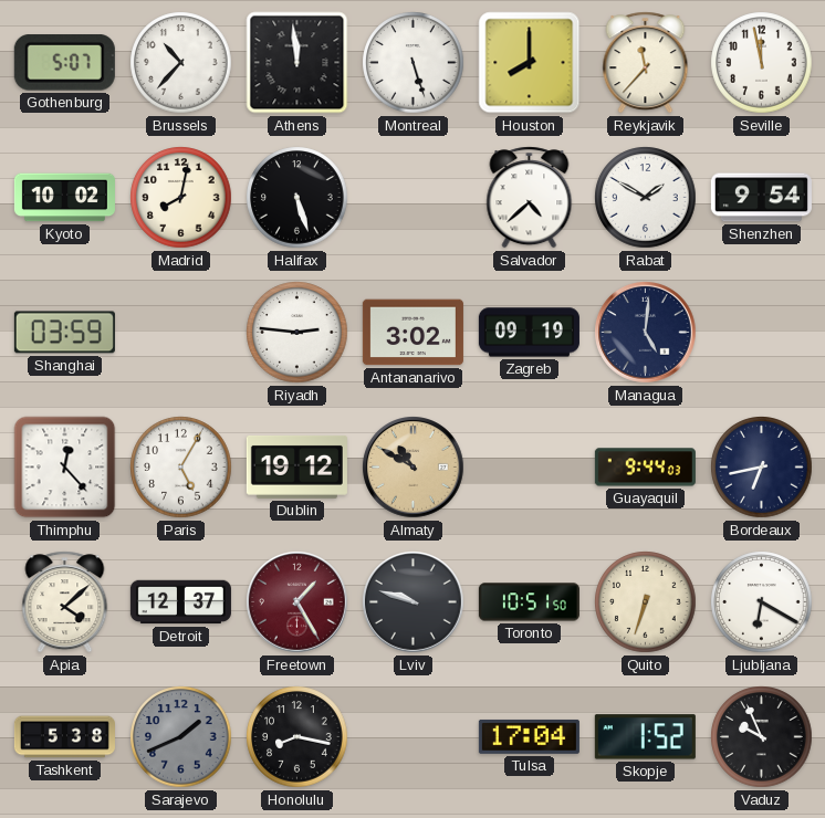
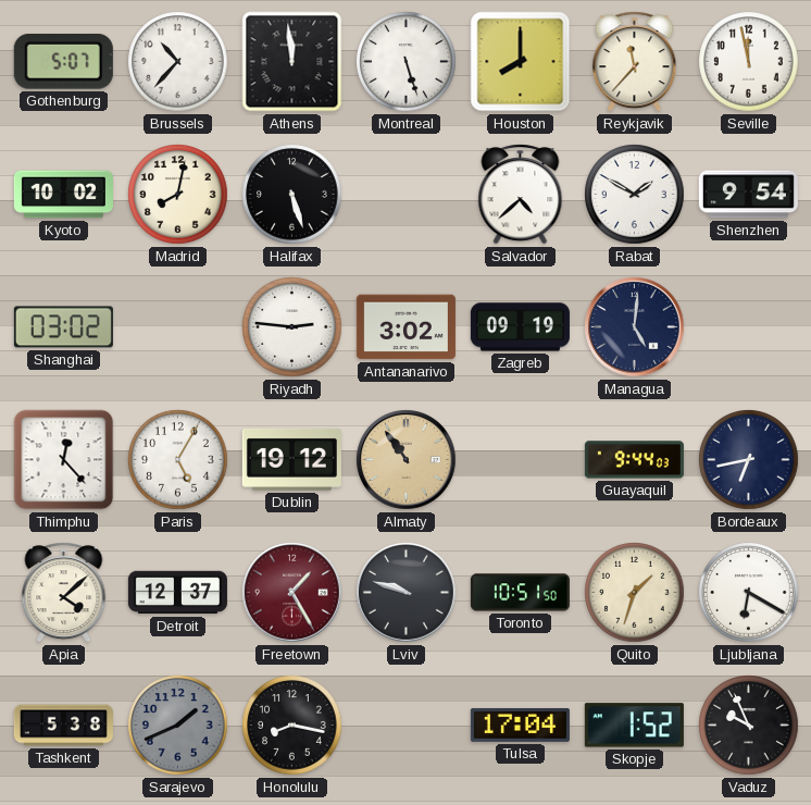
Shanghai: 03:59 -> 03:02 (63, 327)
Almaty: 10:50 -> 10:54 (407, 460)
Quito: 6:33 -> 1:33 (635, 593)
